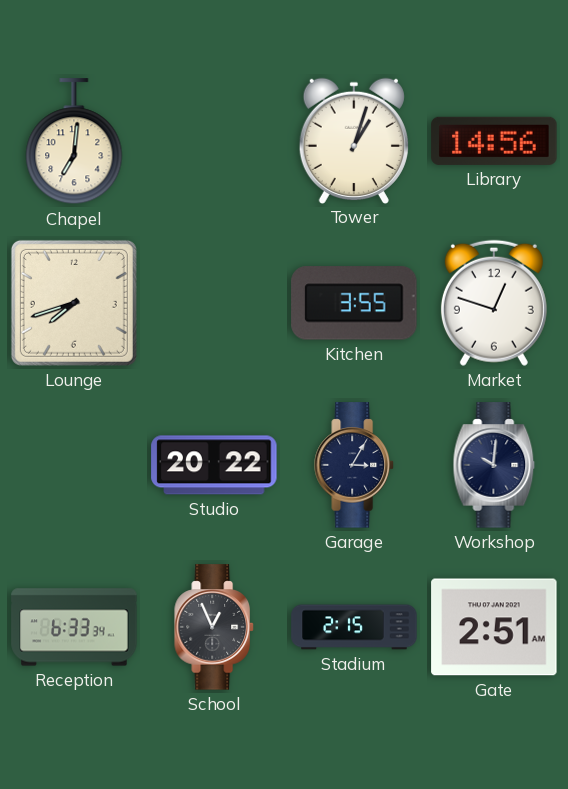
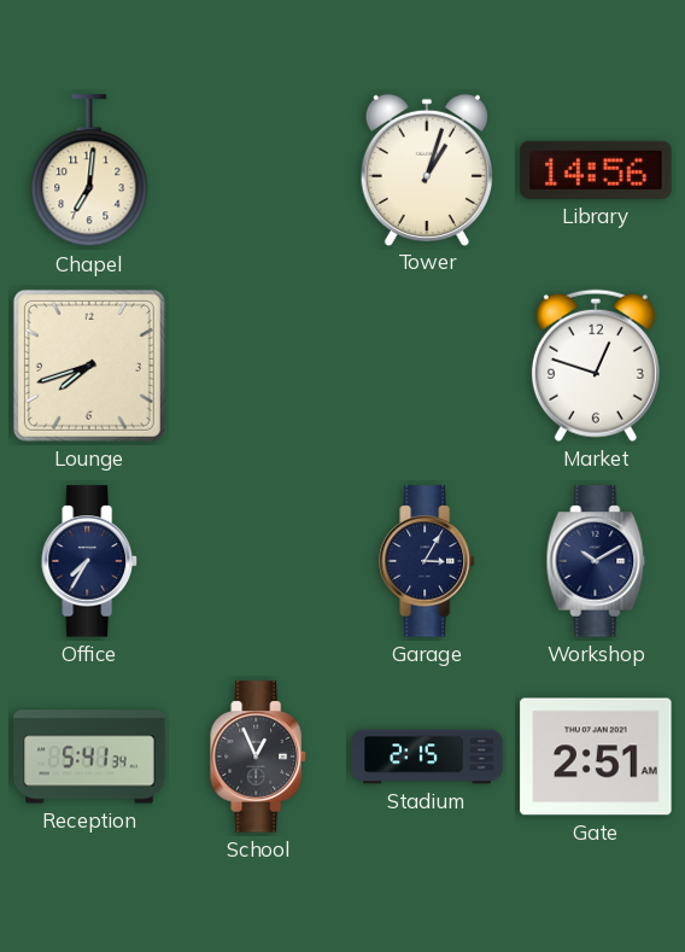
Kitchen: 3:55 -> none (354, 303)
Office: none -> 7:35 (89, 561)
Studio: 20:22 -> none (214, 465)
Workshop: 10:01 -> 10:10 (596, 561)
Reception: 6:33 -> 5:41 (89, 757)
